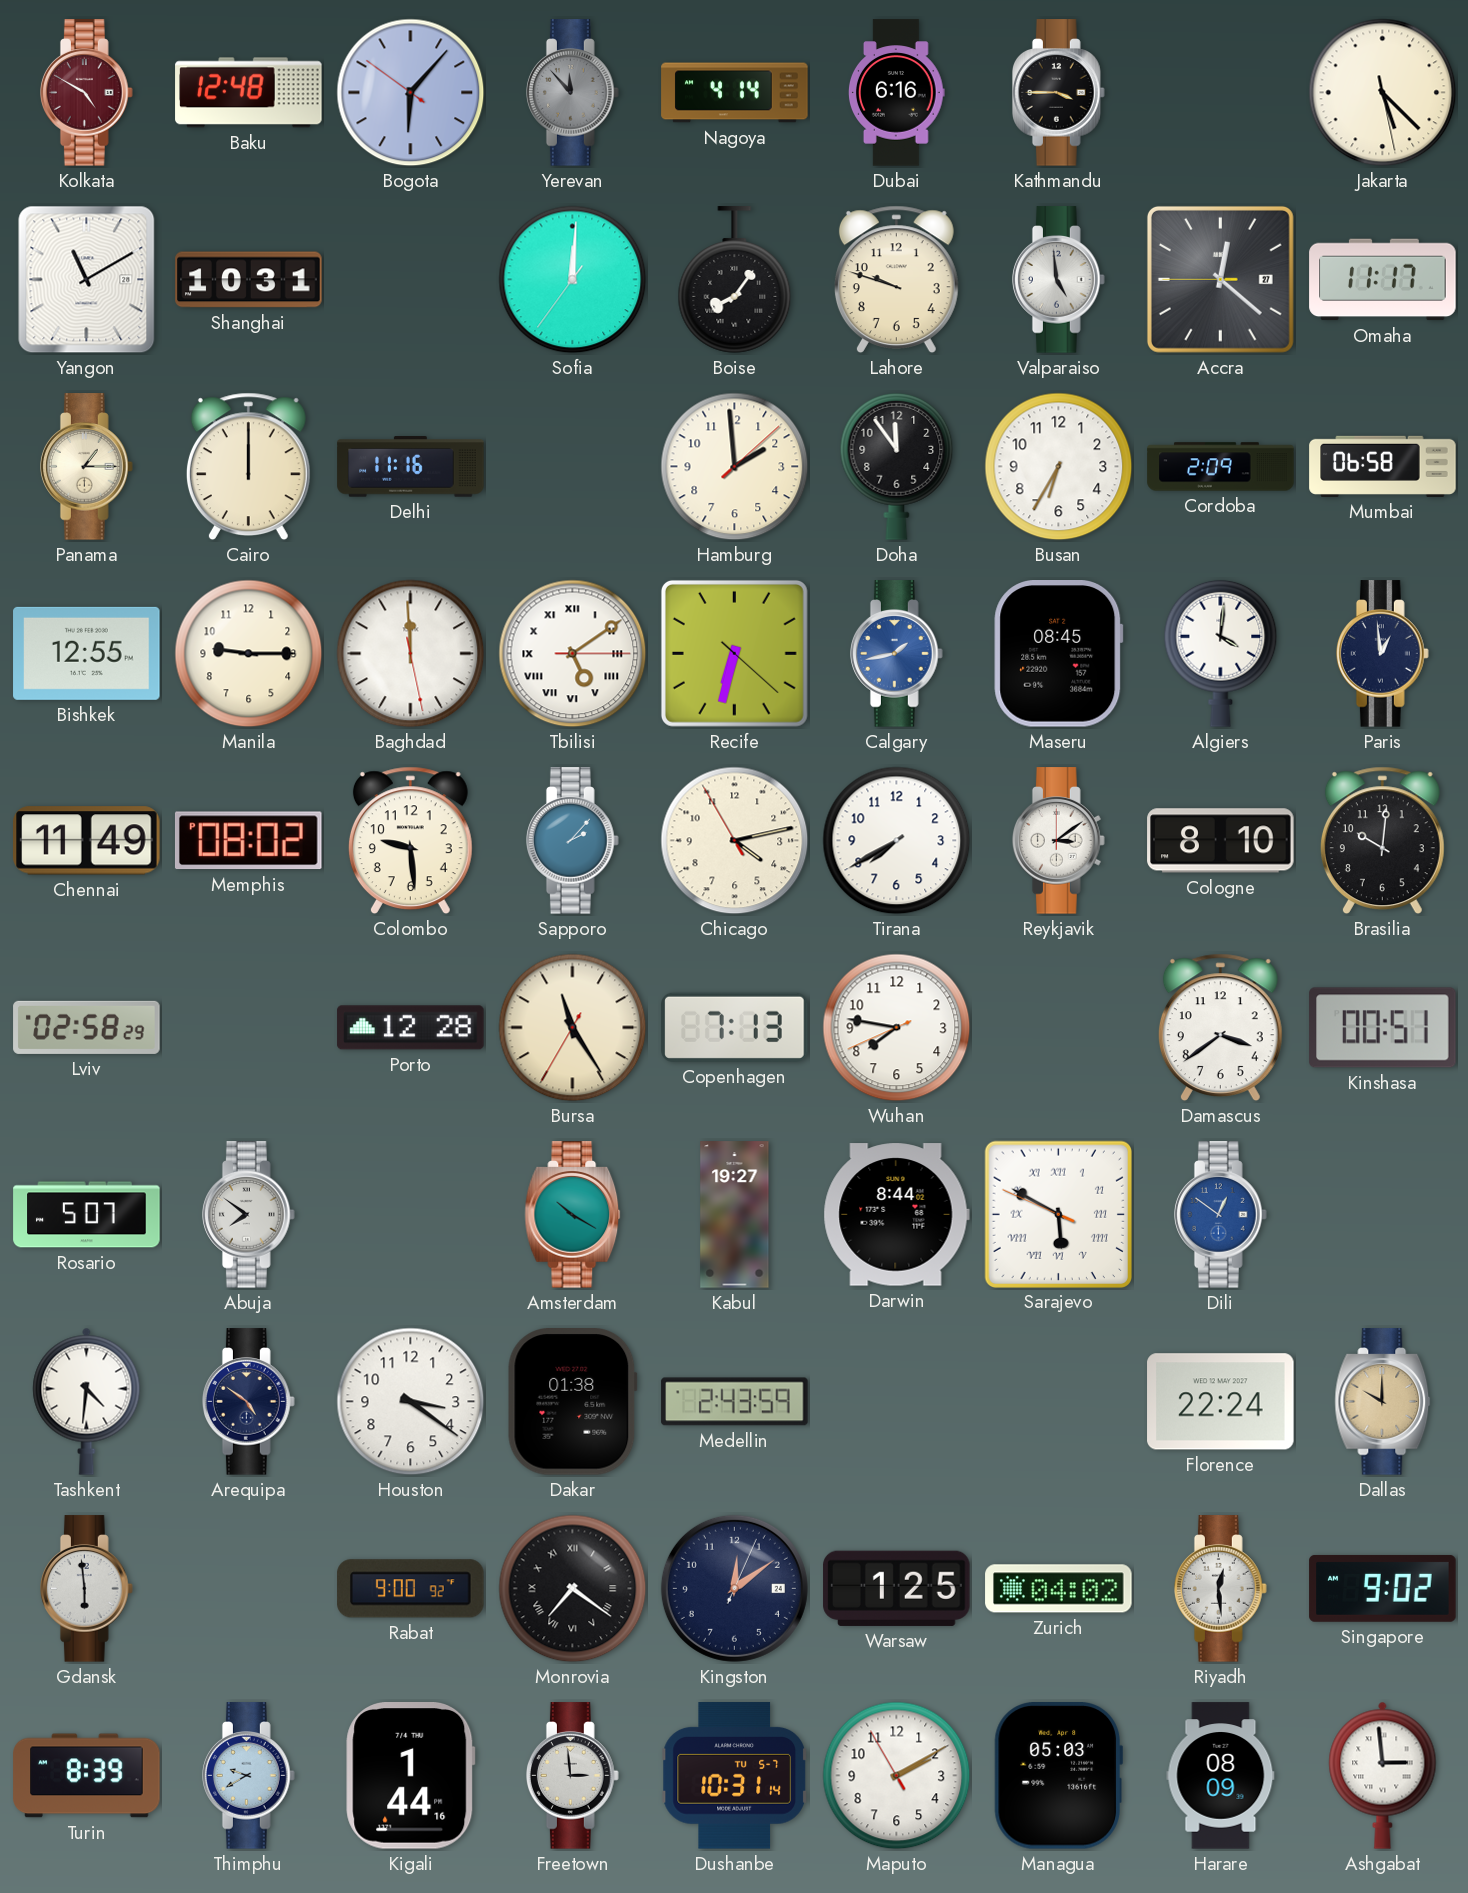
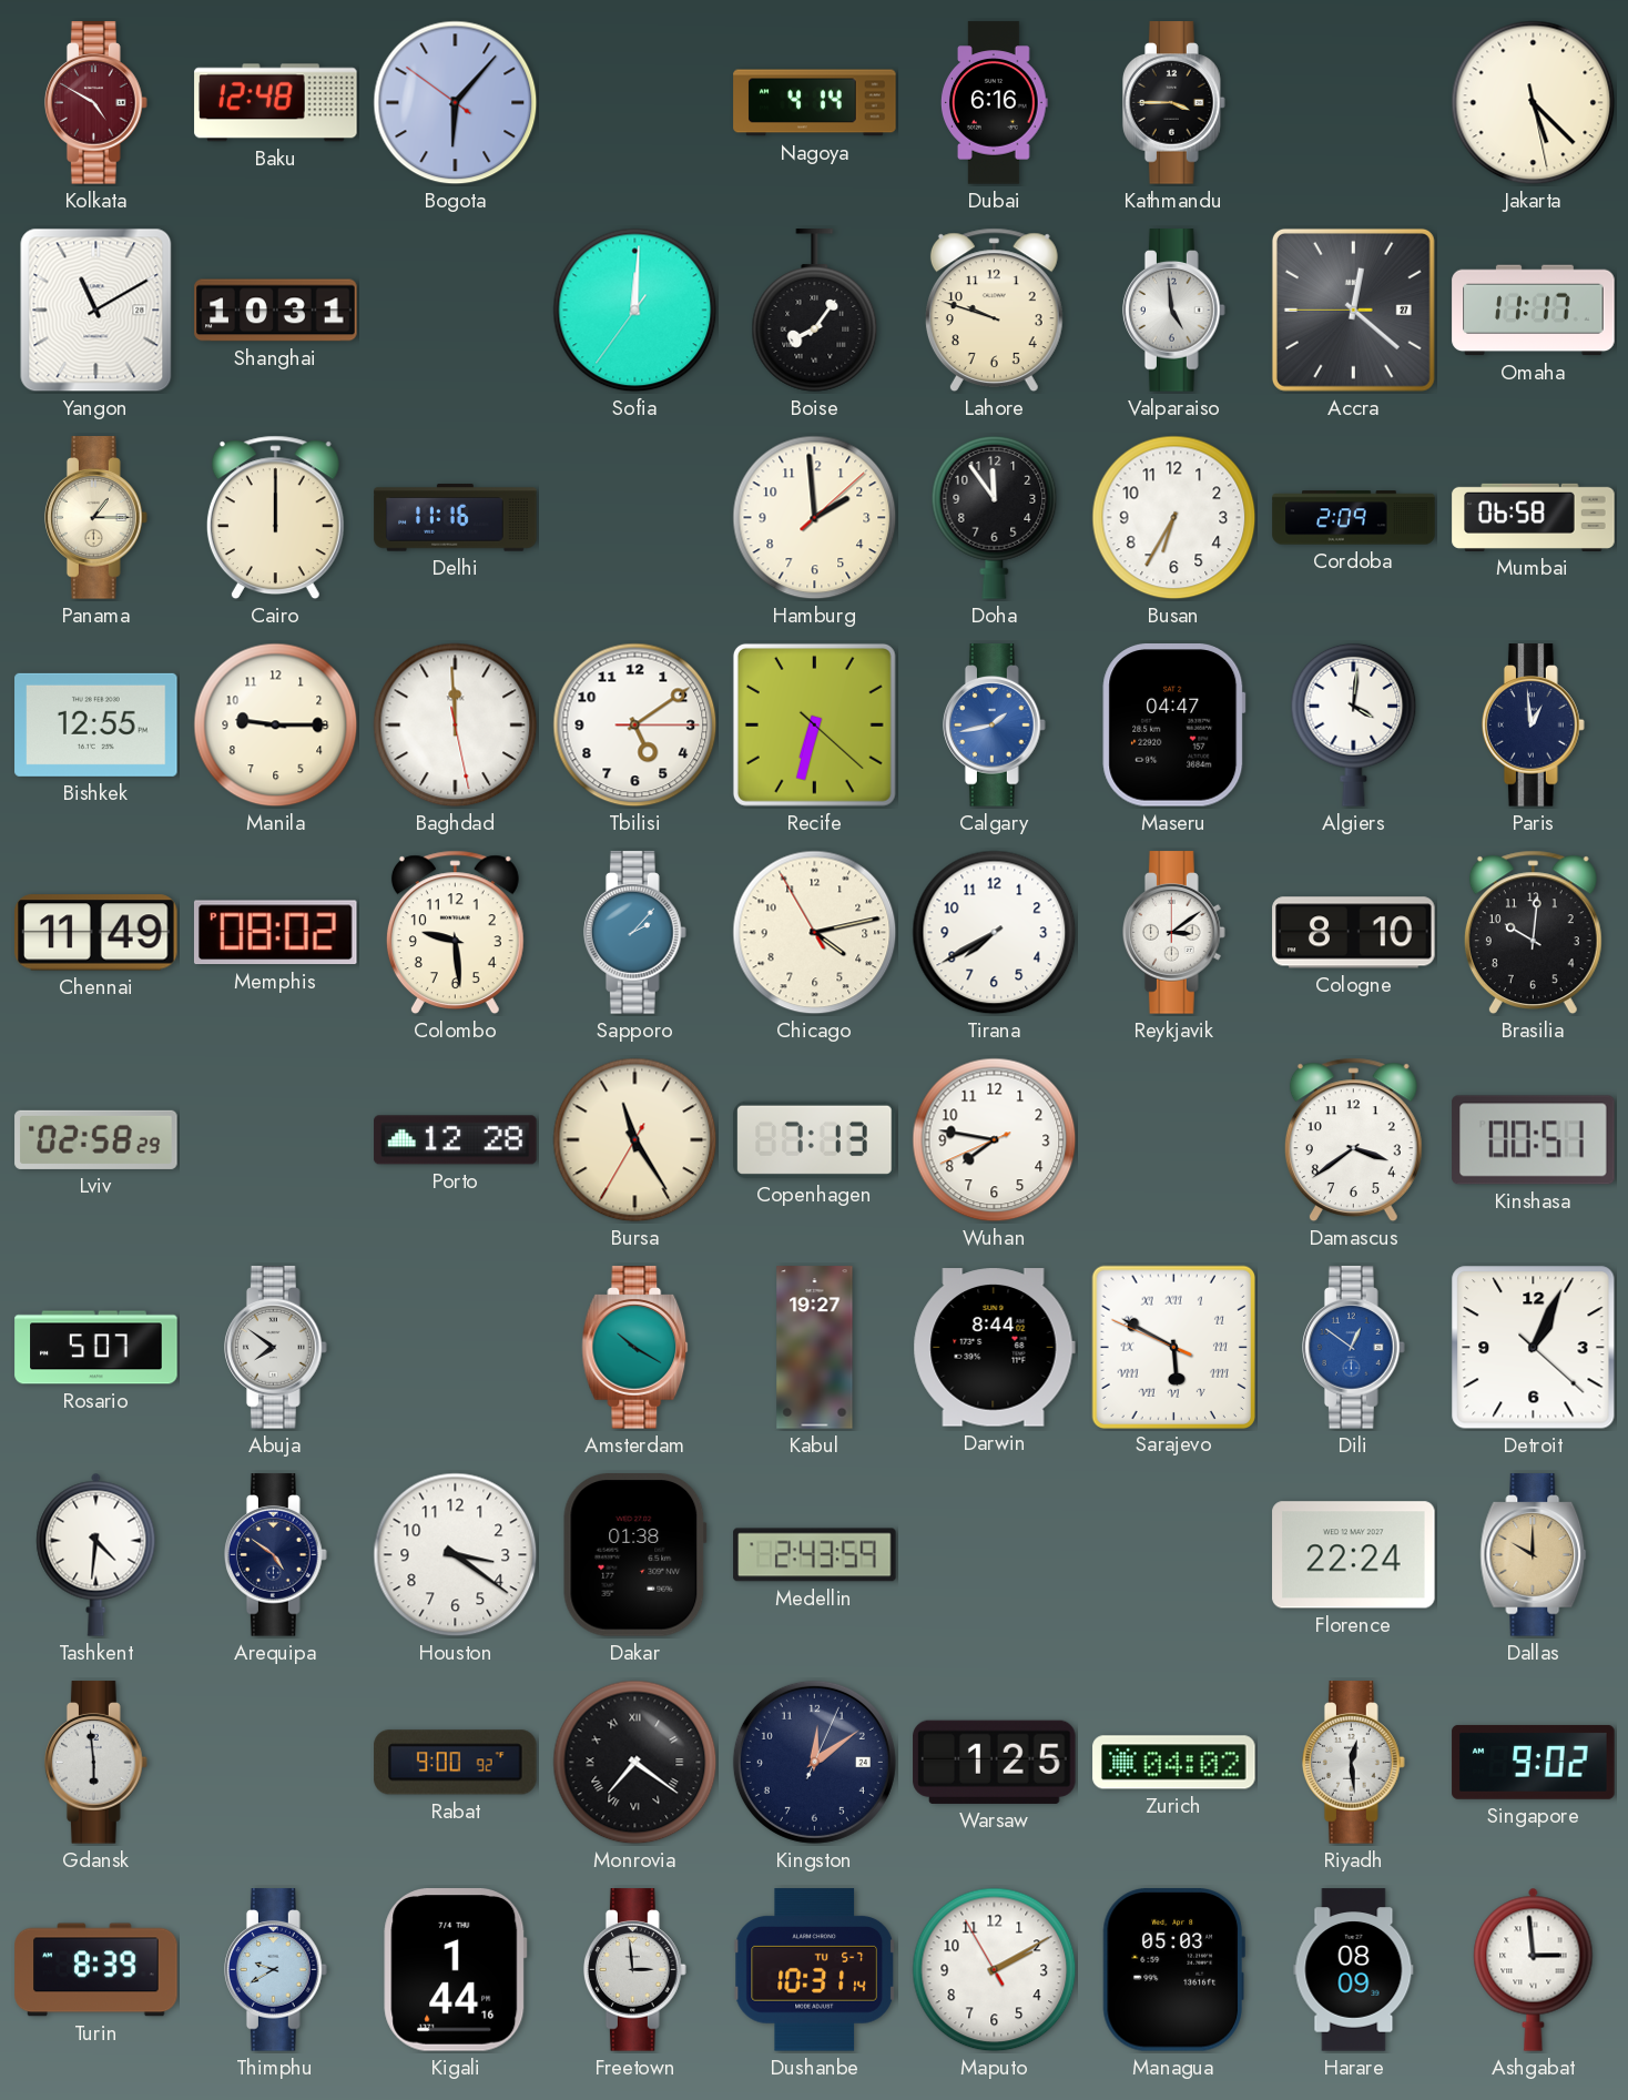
Yerevan: 11:53 -> none (573, 93)
Tbilisi numerals: Roman -> Arabic (635, 726)
Maseru: 08:45 -> 04:47 (1174, 726)
Detroit: none -> 1:04 (1534, 1348)
